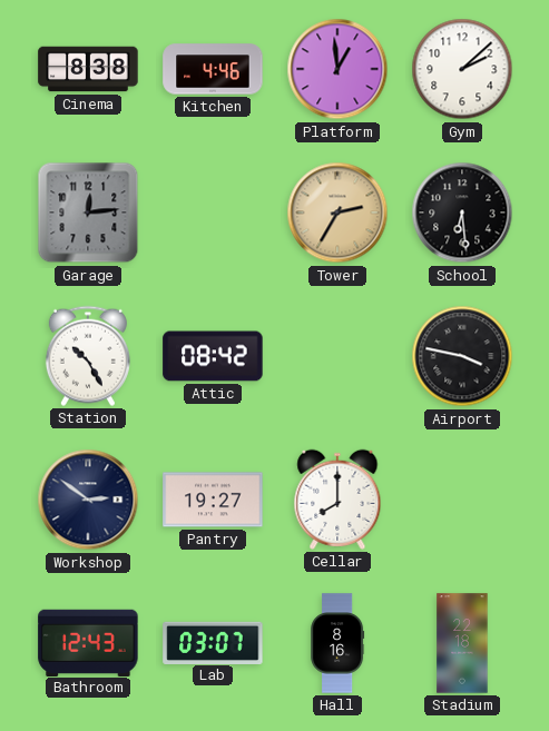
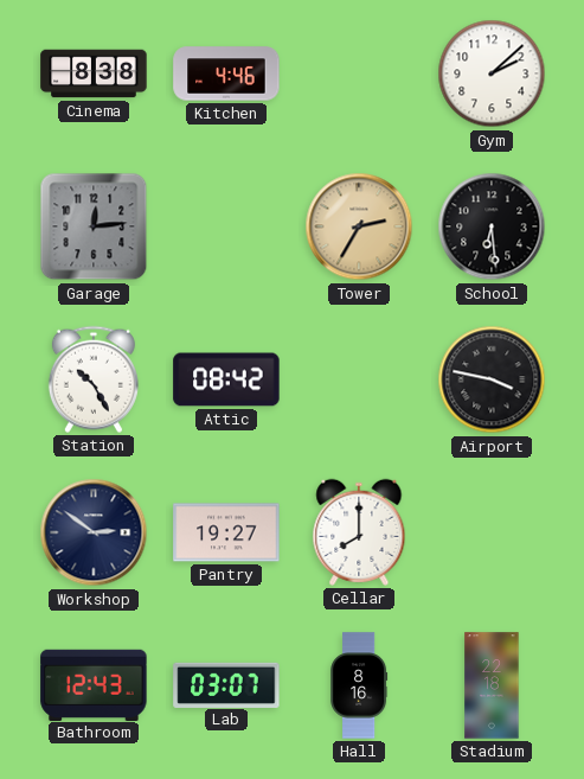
Platform: 12:59 -> none (337, 69)
